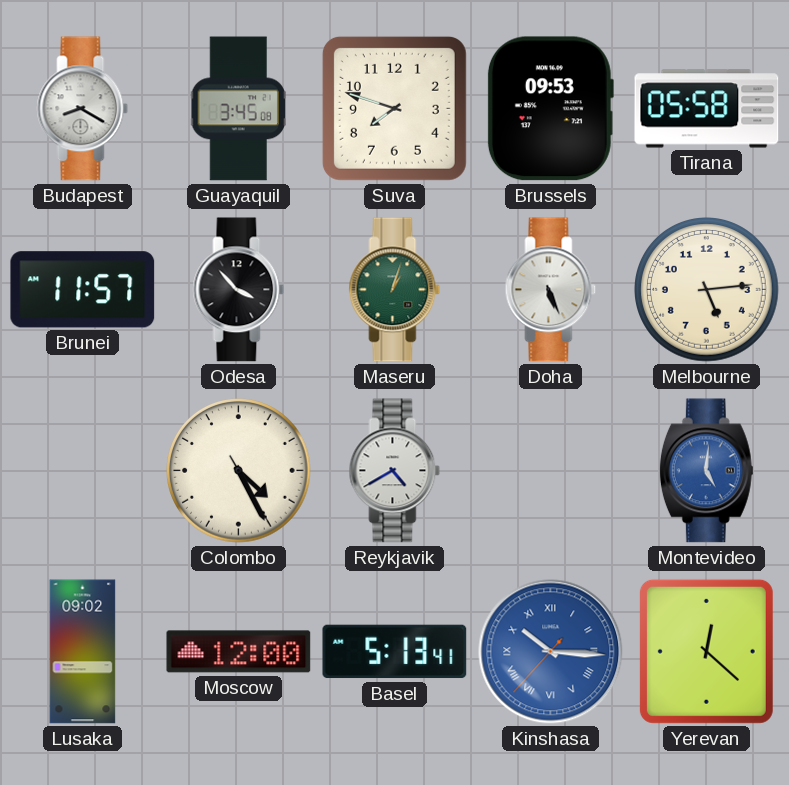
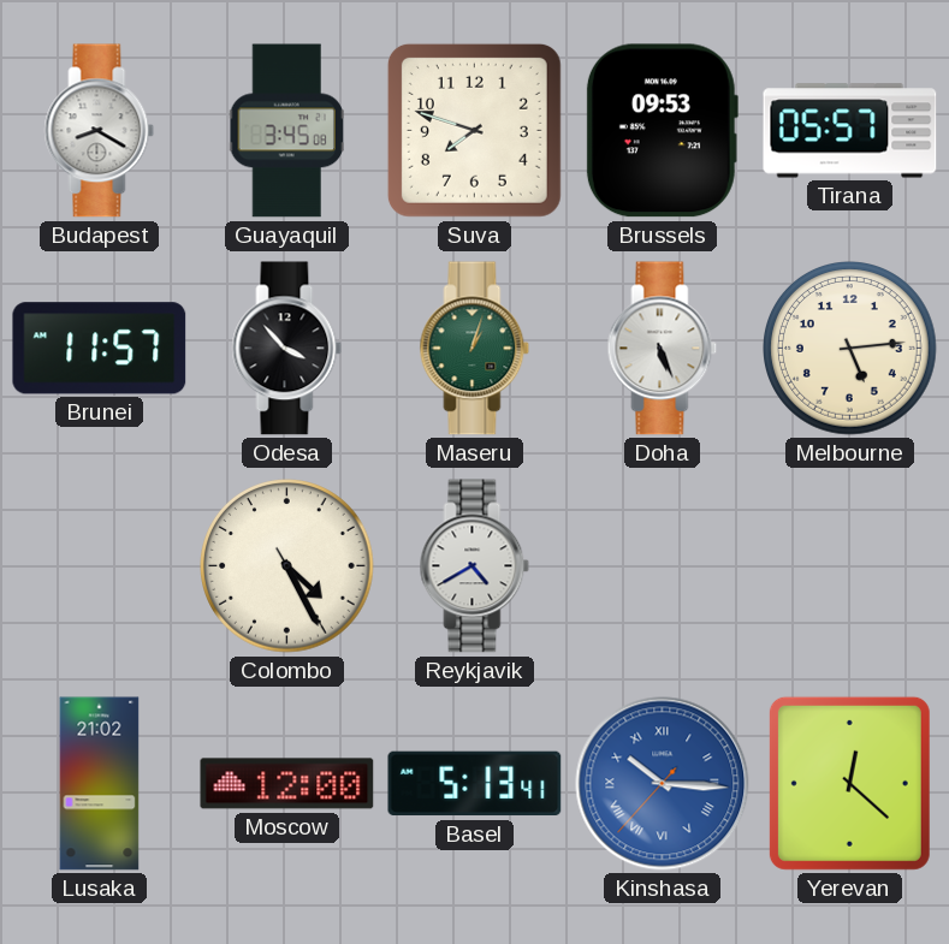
Tirana: 05:58 -> 05:57 (850, 131)
Montevideo: 5:01 -> none (706, 471)
Lusaka: 09:02 -> 21:02 (100, 784)
